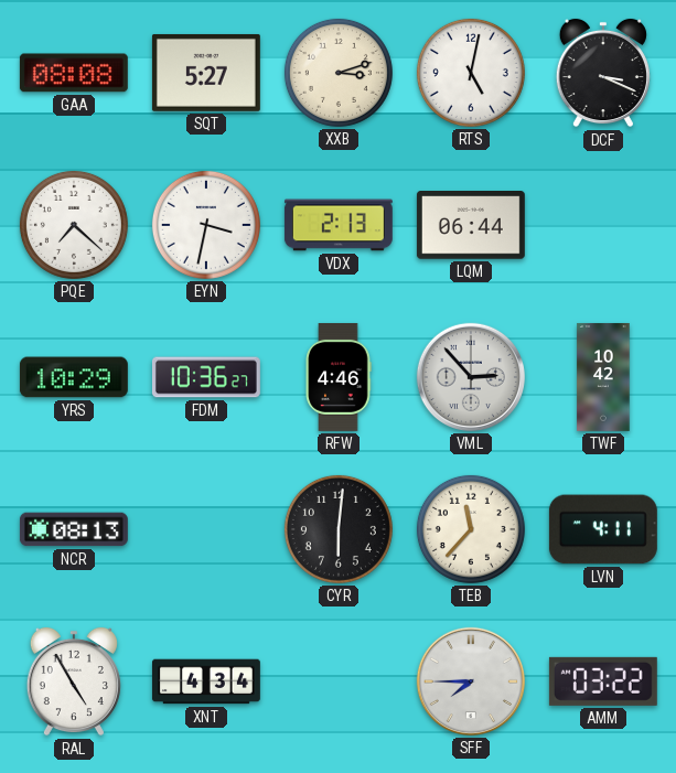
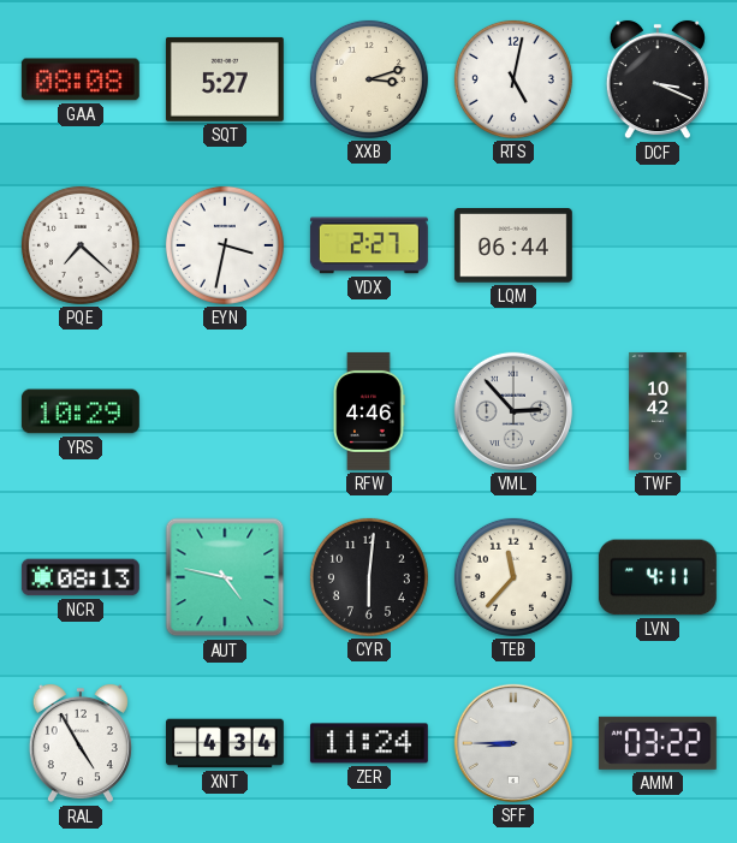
VDX: 2:13 -> 2:27 (369, 245)
FDM: 10:36 -> none (206, 377)
AUT: none -> 4:47 (225, 577)
ZER: none -> 11:24 (369, 743)
SFF: 7:45 -> 8:45 (513, 743)
